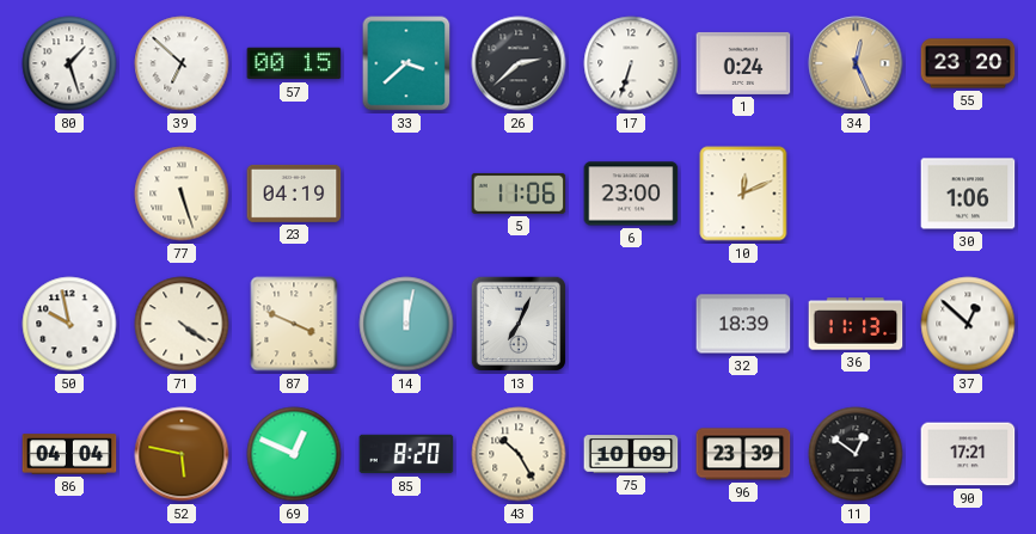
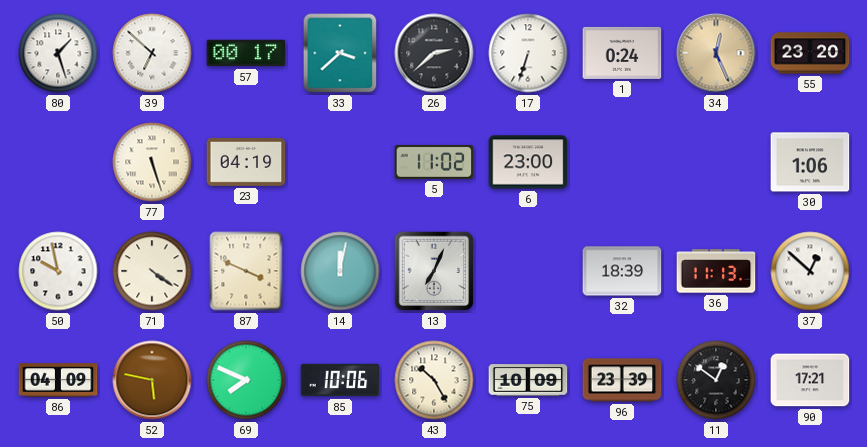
57: 00:15 -> 00:17 (246, 53)
5: 11:06 -> 11:02 (434, 162)
10: 12:11 -> none (743, 194)
86: 04:04 -> 04:09 (58, 380)
69: 12:49 -> 7:49 (246, 380)
85: 8:20 -> 10:06 (340, 380)
